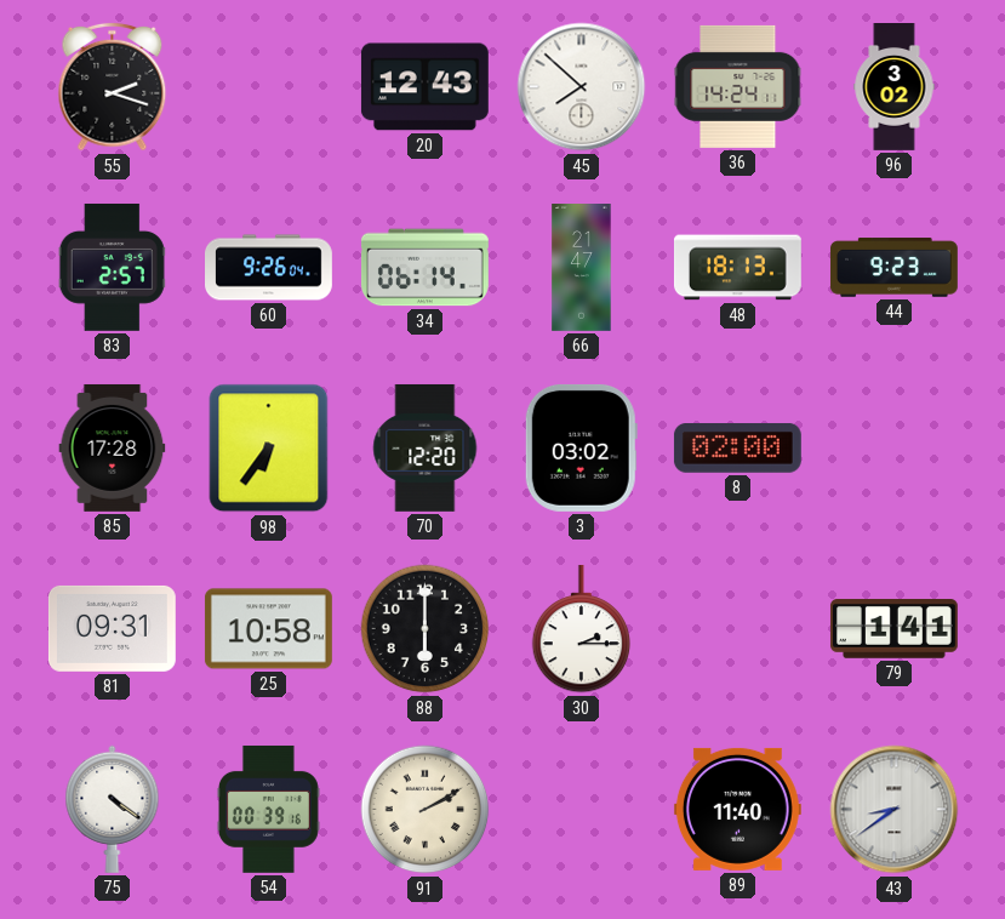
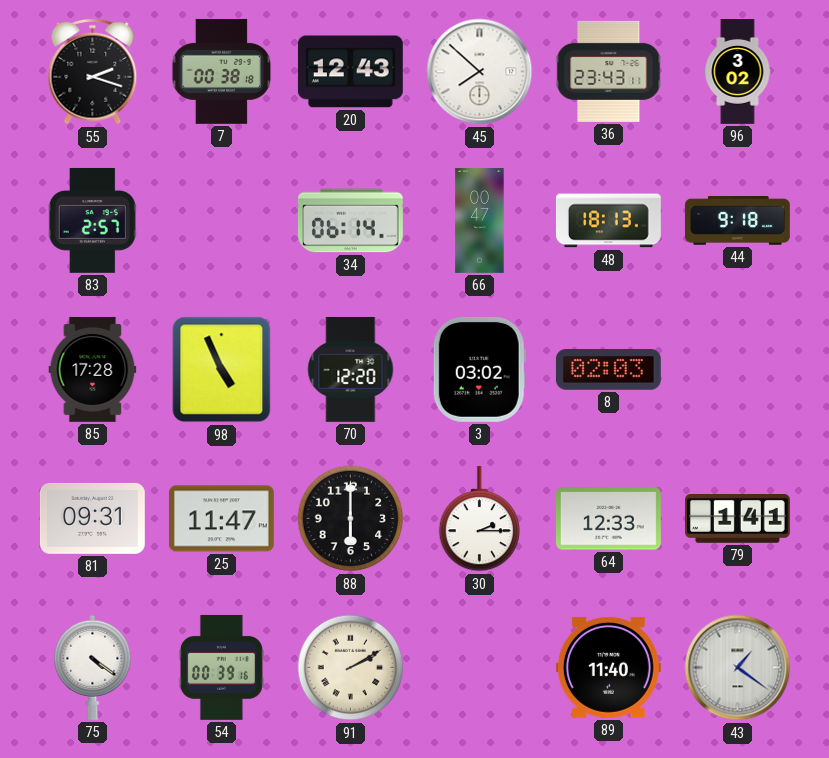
7: none -> 00:38 (222, 71)
36: 14:24 -> 23:43 (609, 71)
60: 9:26 -> none (269, 268)
66: 21:47 -> 00:47 (480, 221)
44: 9:23 -> 9:18 (737, 221)
98: 6:36 -> 4:56 (222, 370)
8: 02:00 -> 02:03 (608, 370)
25: 10:58 -> 11:47 (221, 519)
64: none -> 12:33 (608, 519)
43: 8:39 -> 1:21 (738, 668)
